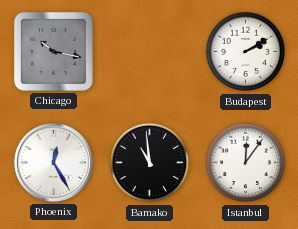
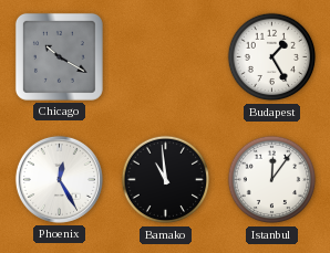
Chicago: 10:17 -> 10:20 (59, 56)
Budapest: 2:10 -> 1:25 (272, 57)
